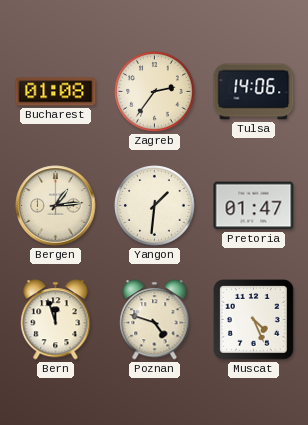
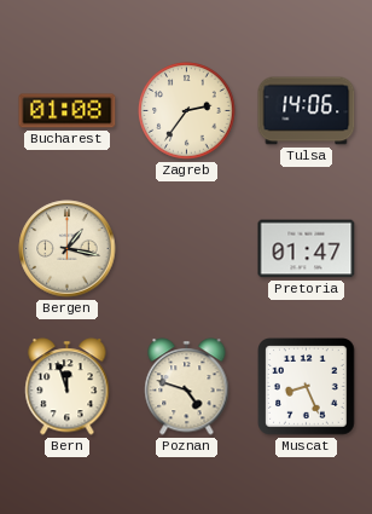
Bergen: 1:14 -> 1:17 (68, 249)
Yangon: 1:31 -> none (155, 206)
Muscat: 4:26 -> 8:26 (307, 387)
